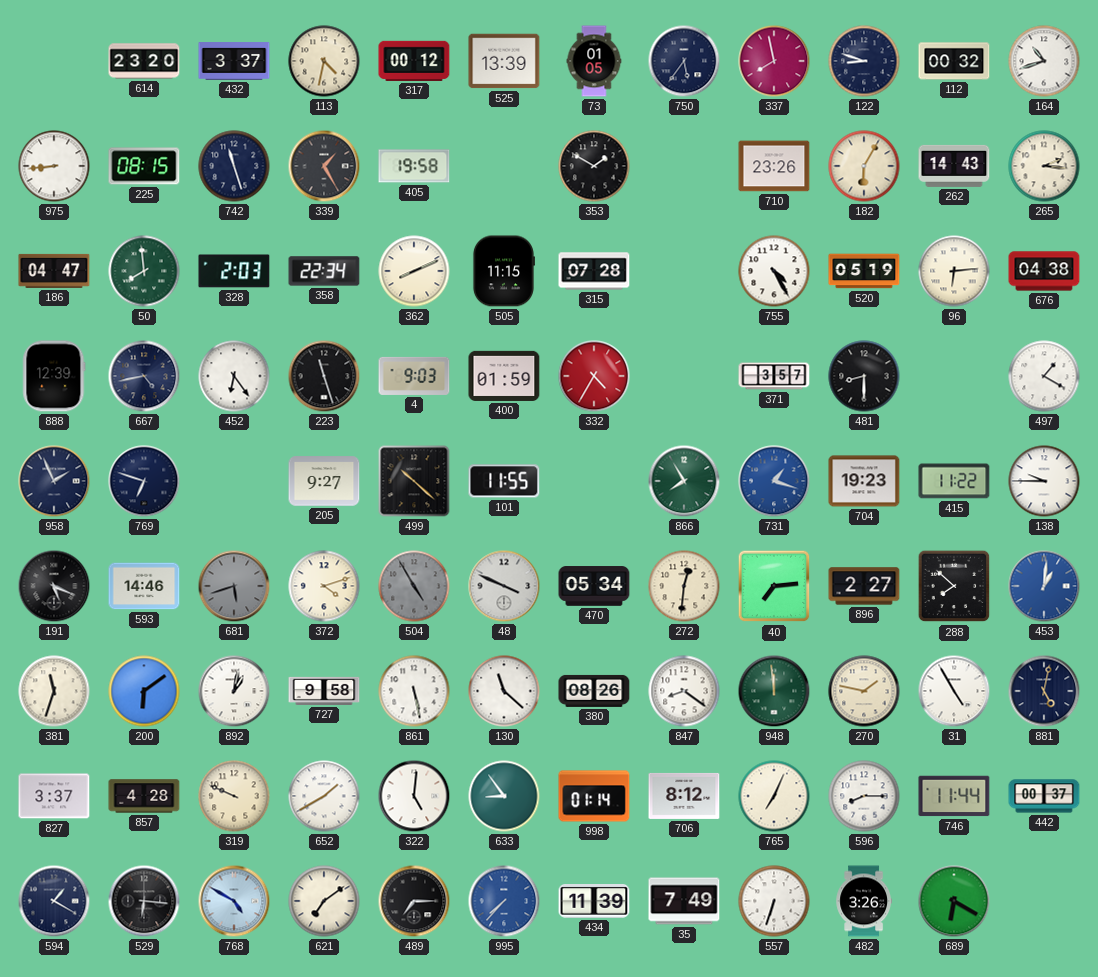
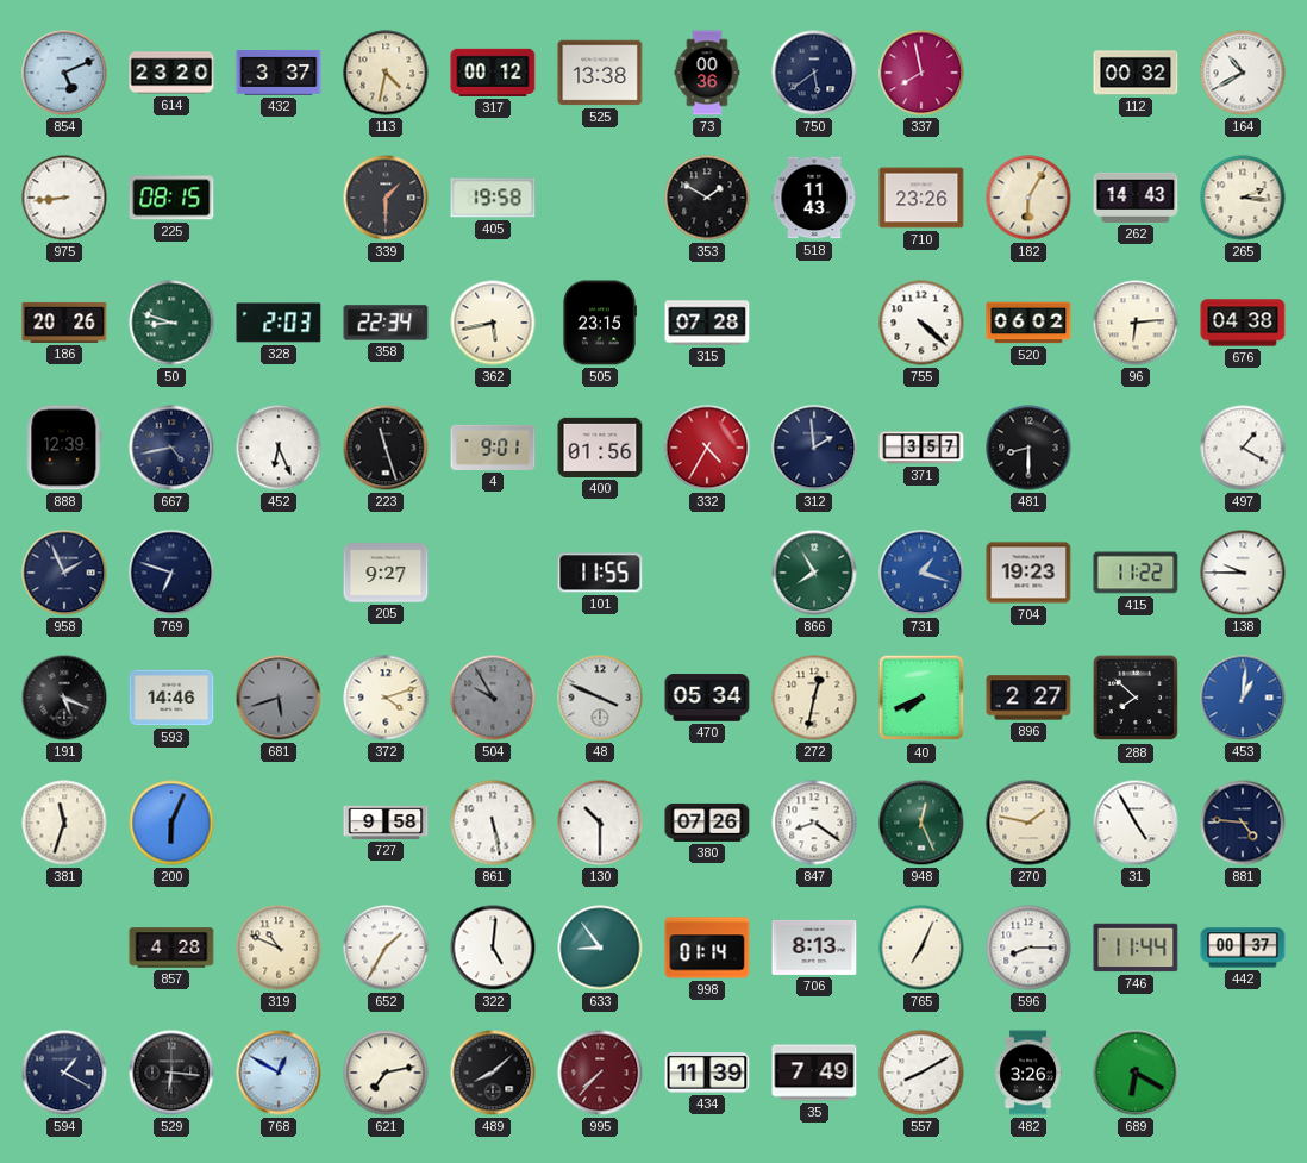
854: none -> 5:11 (64, 73)
525: 13:39 -> 13:38 (600, 73)
73: 01:05 -> 00:36 (707, 73)
750: 5:36 -> 5:39 (814, 73)
122: 8:48 -> none (864, 61)
164: 10:42 -> 10:40 (1243, 73)
742: 11:27 -> none (234, 166)
339: 1:25 -> 1:30 (386, 198)
518: none -> 11:43 (814, 198)
186: 04:47 -> 20:26 (64, 323)
50: 7:59 -> 8:48 (171, 323)
362: 8:11 -> 5:43 (493, 323)
505: 11:15 -> 23:15 (599, 323)
755: 4:25 -> 4:22 (921, 323)
520: 05:19 -> 06:02 (1028, 323)
452: 6:24 -> 6:26 (279, 448)
4: 9:03 -> 9:01 (493, 448)
400: 01:59 -> 01:56 (600, 448)
312: none -> 1:59 (814, 448)
499: 10:22 -> none (414, 481)
504: 4:55 -> 9:55 (493, 698)
272: 12:31 -> 12:32 (814, 698)
40: 7:14 -> 7:41 (921, 698)
200: 6:09 -> 6:04 (171, 823)
892: 1:02 -> none (234, 691)
130: 11:22 -> 10:30 (600, 823)
380: 08:26 -> 07:26 (707, 823)
948: 11:59 -> 12:26 (921, 823)
881: 5:02 -> 4:46 (1243, 823)
827: 3:37 -> none (54, 796)
319: 9:49 -> 10:49 (279, 948)
652: 1:40 -> 1:35 (386, 948)
706: 8:12 -> 8:13 (814, 948)
768: 4:50 -> 12:50 (279, 1073)
621: 7:09 -> 7:13 (386, 1073)
489: 7:15 -> 8:08 (493, 1073)
995 dial: blue -> burgundy (600, 1073)
557: 6:33 -> 8:10 (921, 1073)
